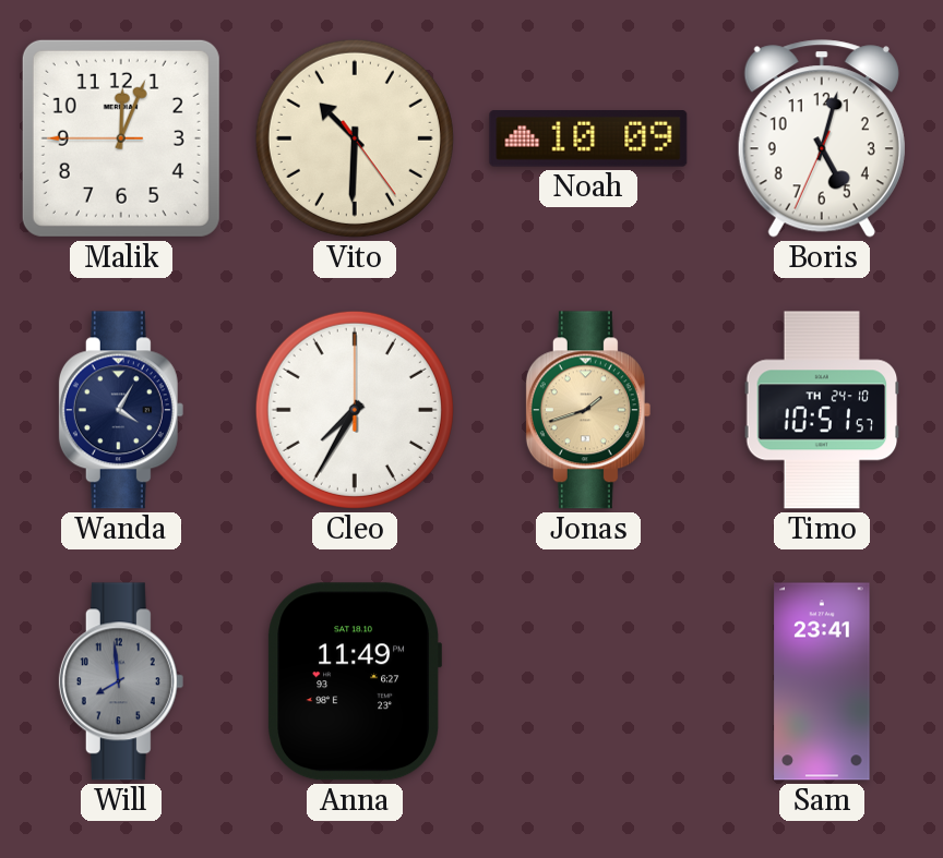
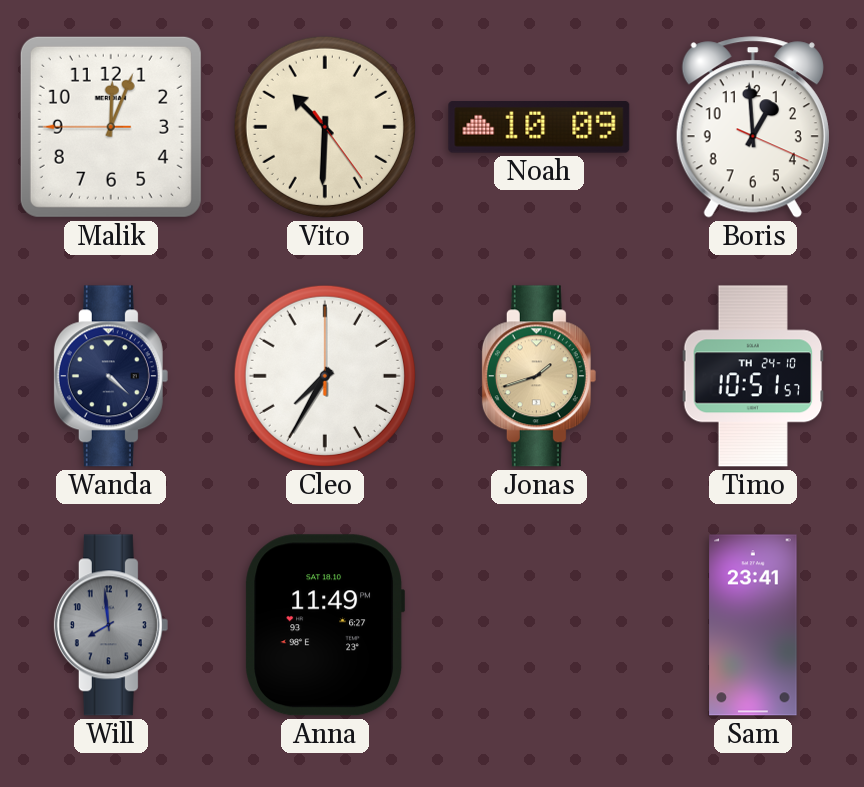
Boris: 5:02 -> 12:59 (753, 127)
Wanda: 4:05 -> 4:22 (111, 376)
